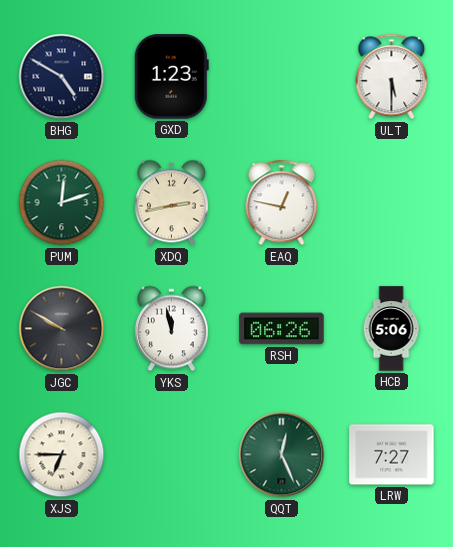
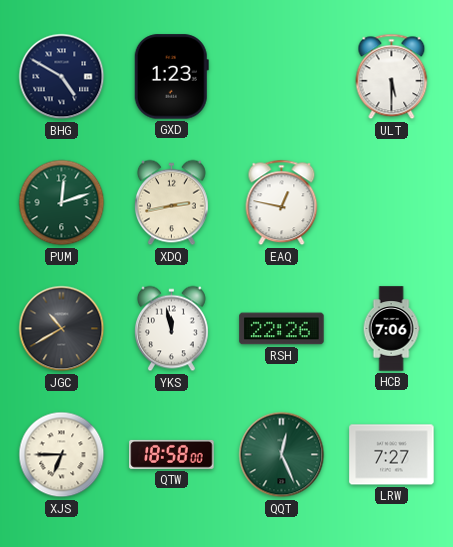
JGC: 9:50 -> 10:40 (62, 329)
RSH: 06:26 -> 22:26 (282, 329)
HCB: 5:06 -> 7:06 (391, 329)
QTW: none -> 18:58 (172, 454)
